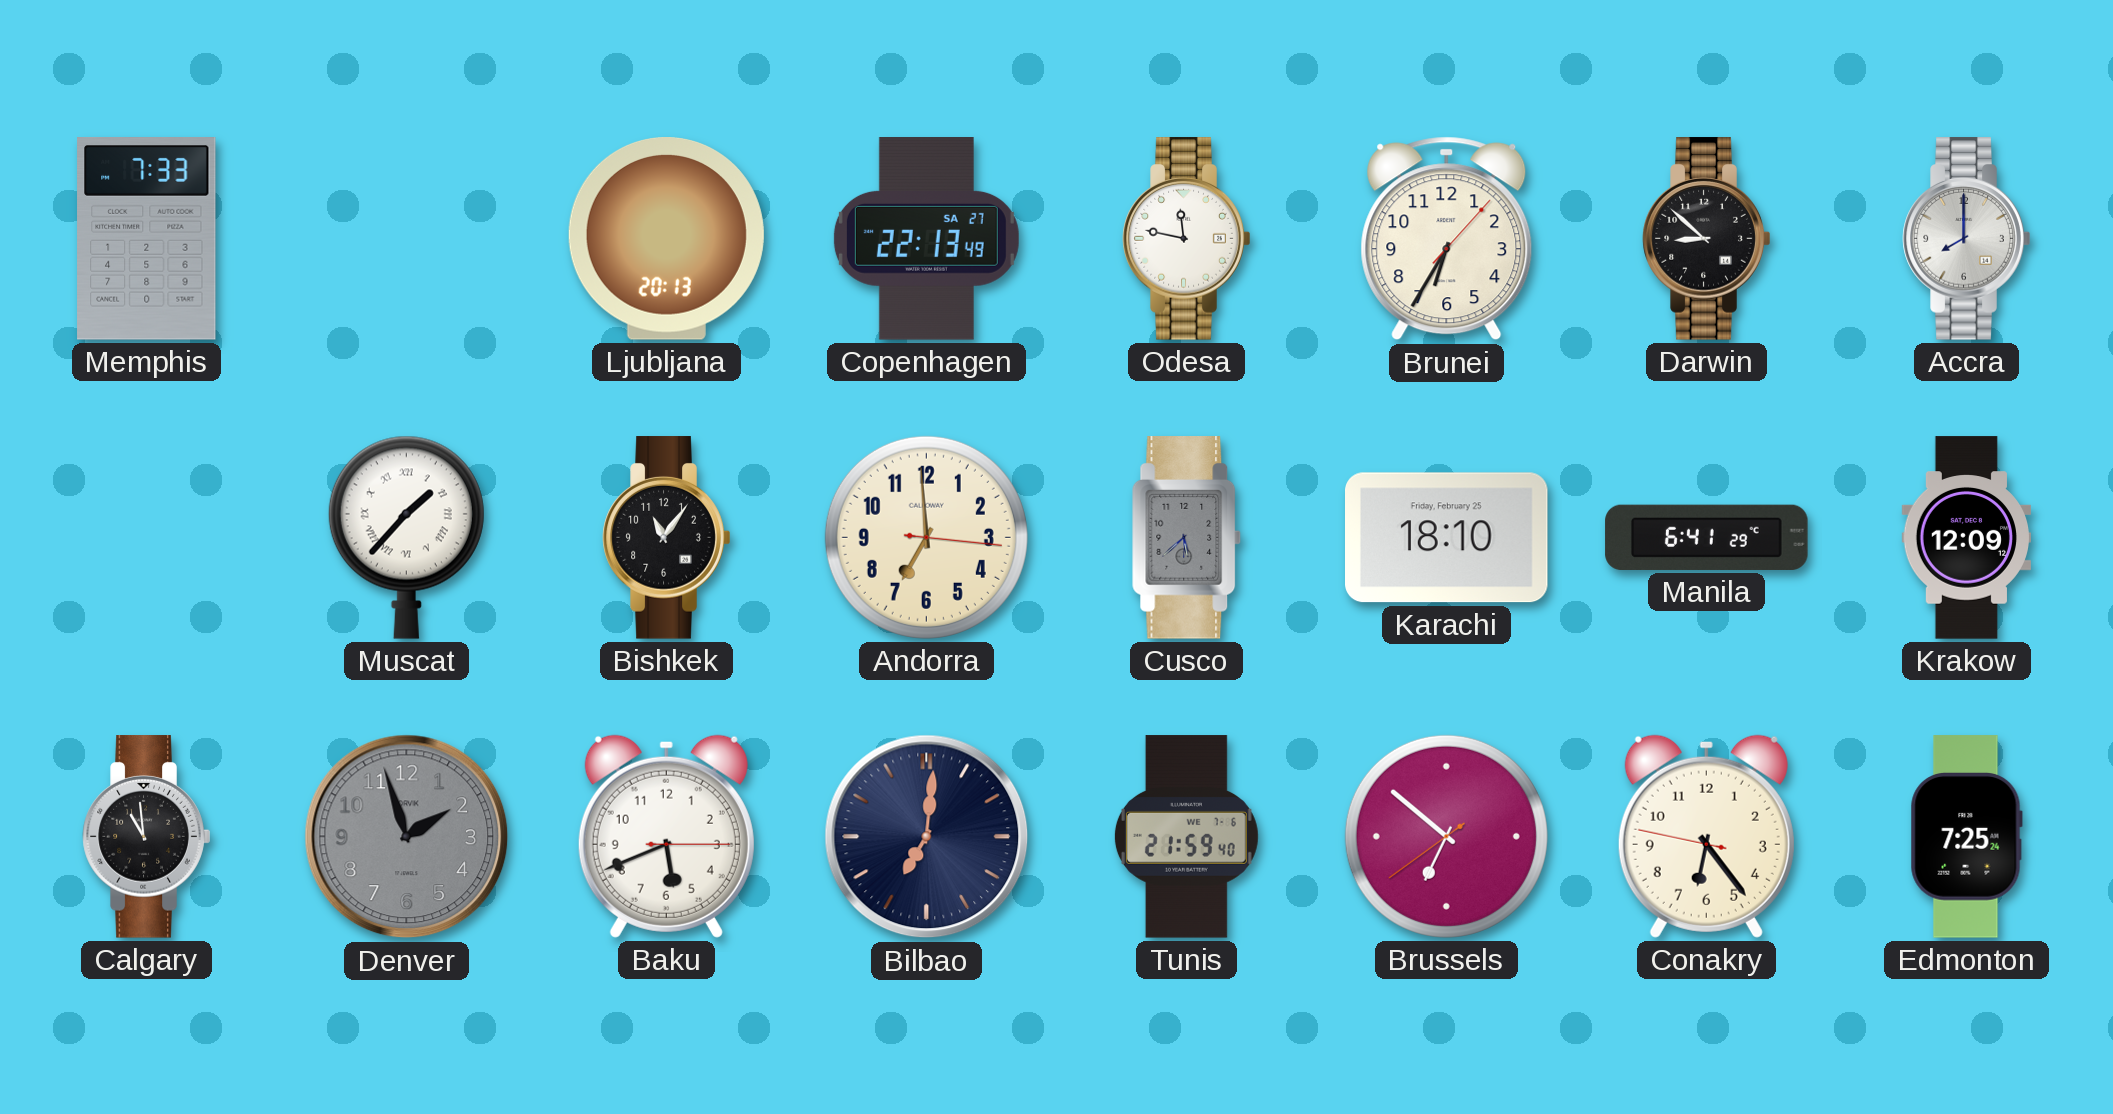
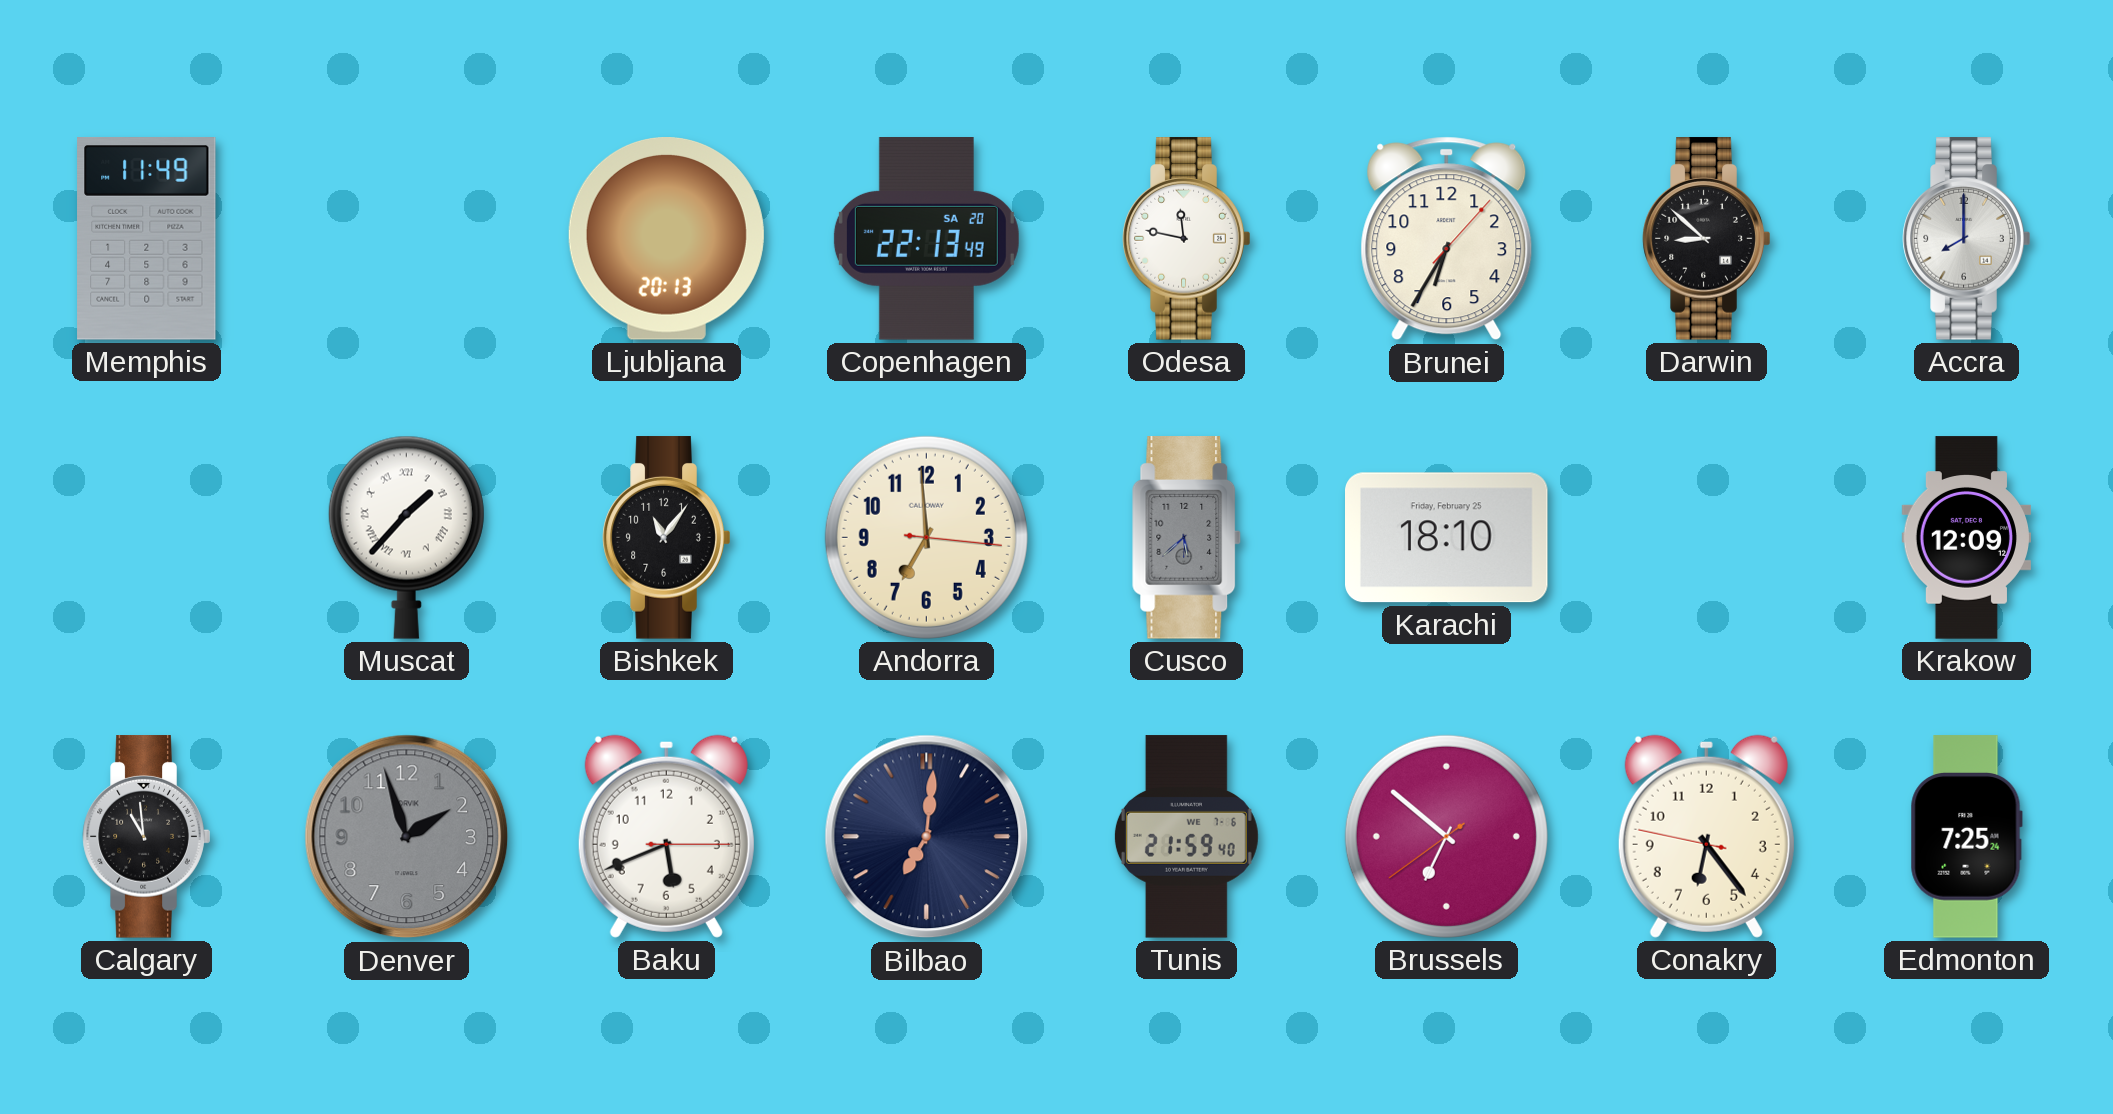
Memphis: 7:33 -> 11:49 (147, 239)
Copenhagen date: SA 27 -> SA 20 (926, 239)
Manila: 6:41 -> none (1707, 537)
